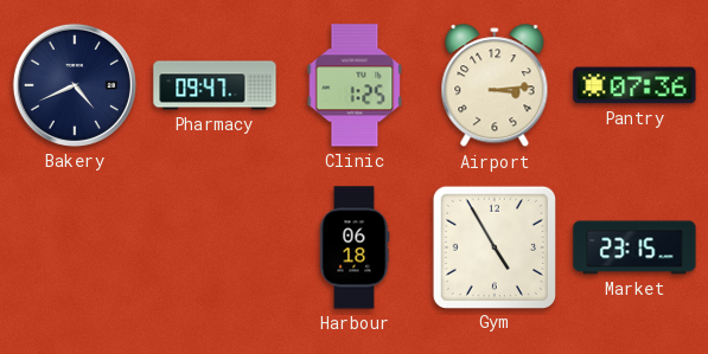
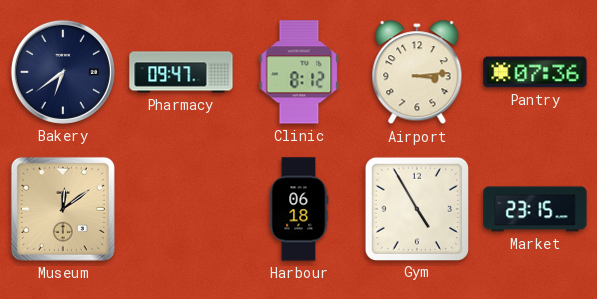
Bakery: 4:41 -> 6:39 (63, 72)
Clinic: 1:25 -> 8:12 (299, 72)
Museum: none -> 12:09 (63, 209)
